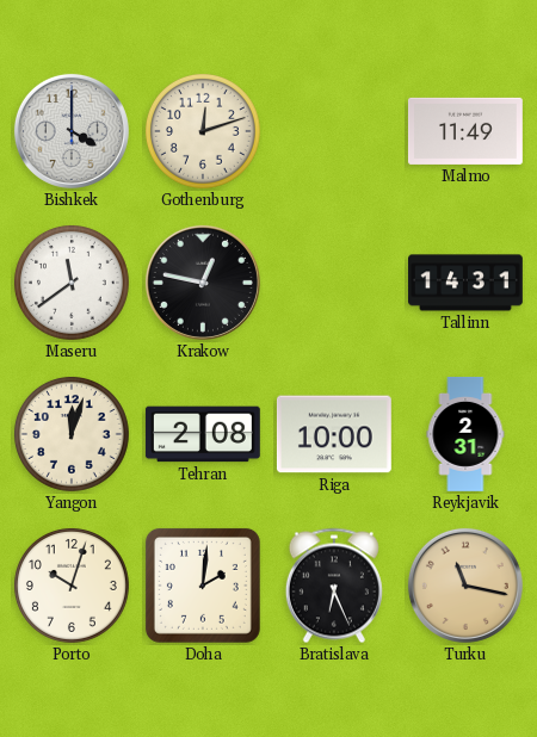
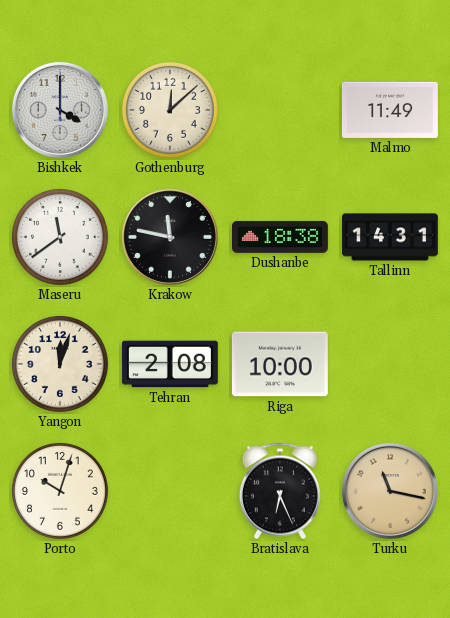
Gothenburg: 12:12 -> 12:08 (170, 110)
Krakow: 12:47 -> 11:47 (170, 237)
Dushanbe: none -> 18:38 (280, 237)
Reykjavik: 2:31 -> none (465, 434)
Doha: 2:01 -> none (203, 586)
